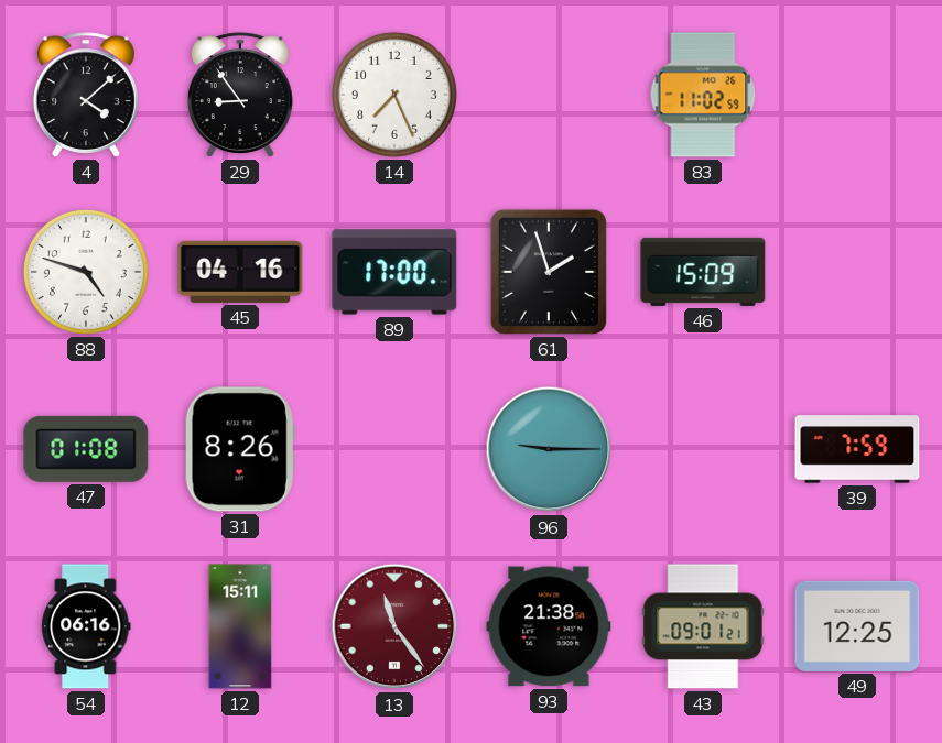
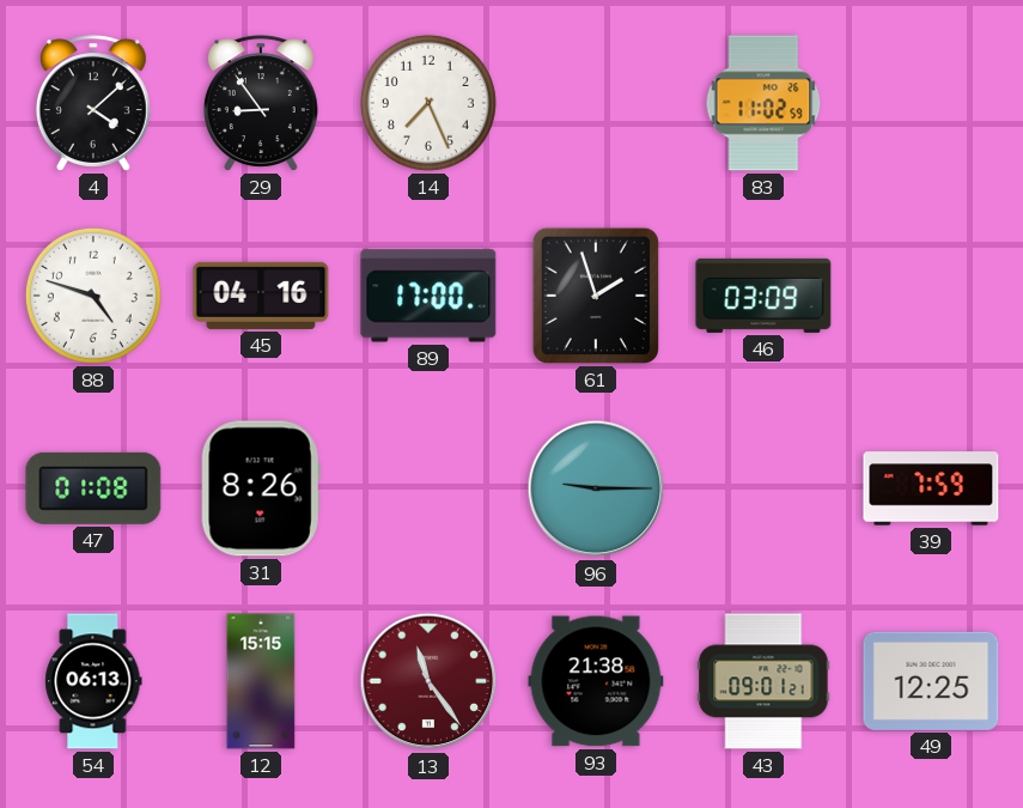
46: 15:09 -> 03:09 (763, 296)
54: 06:16 -> 06:13 (93, 681)
12: 15:11 -> 15:15 (261, 681)
